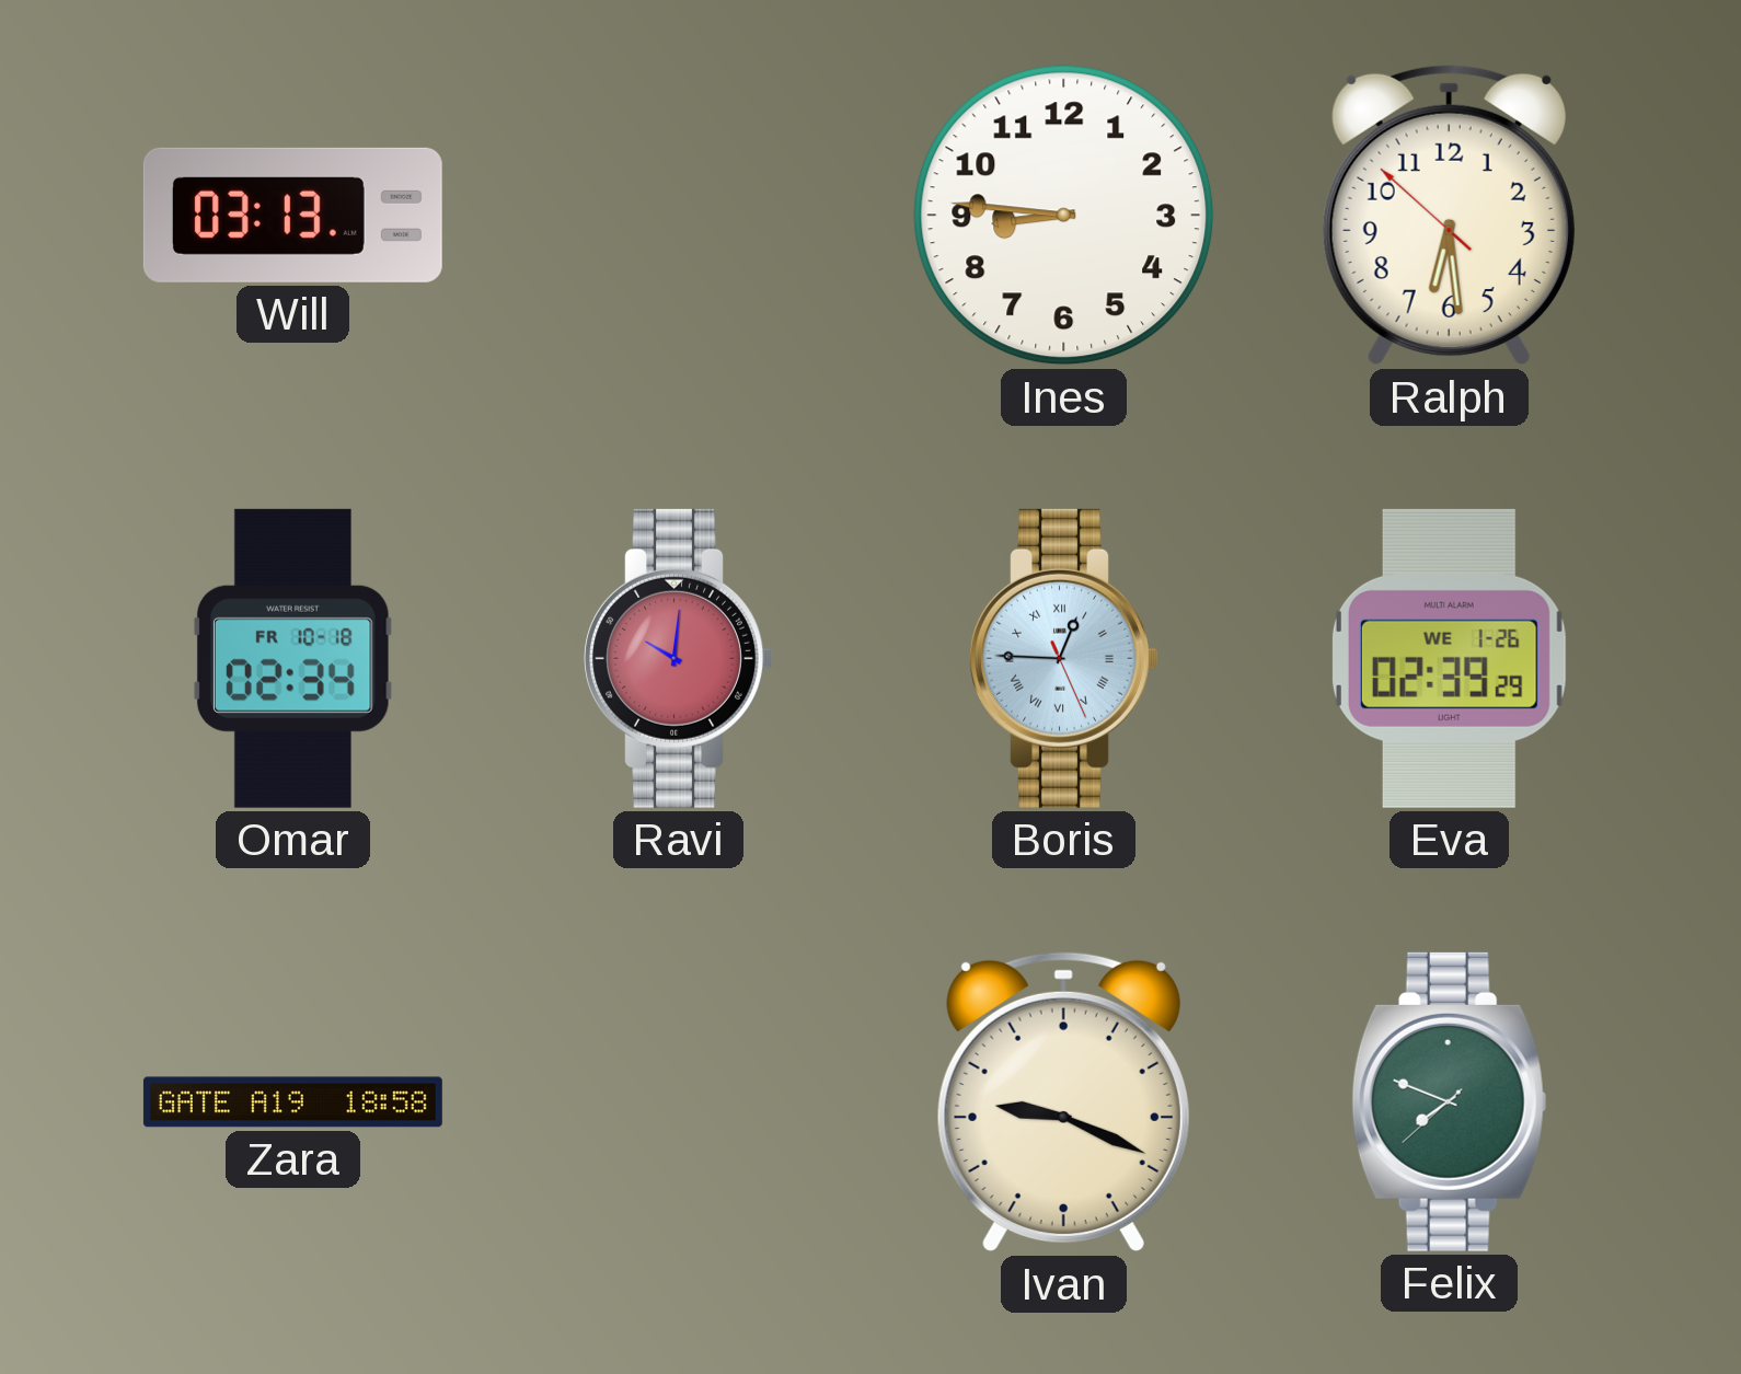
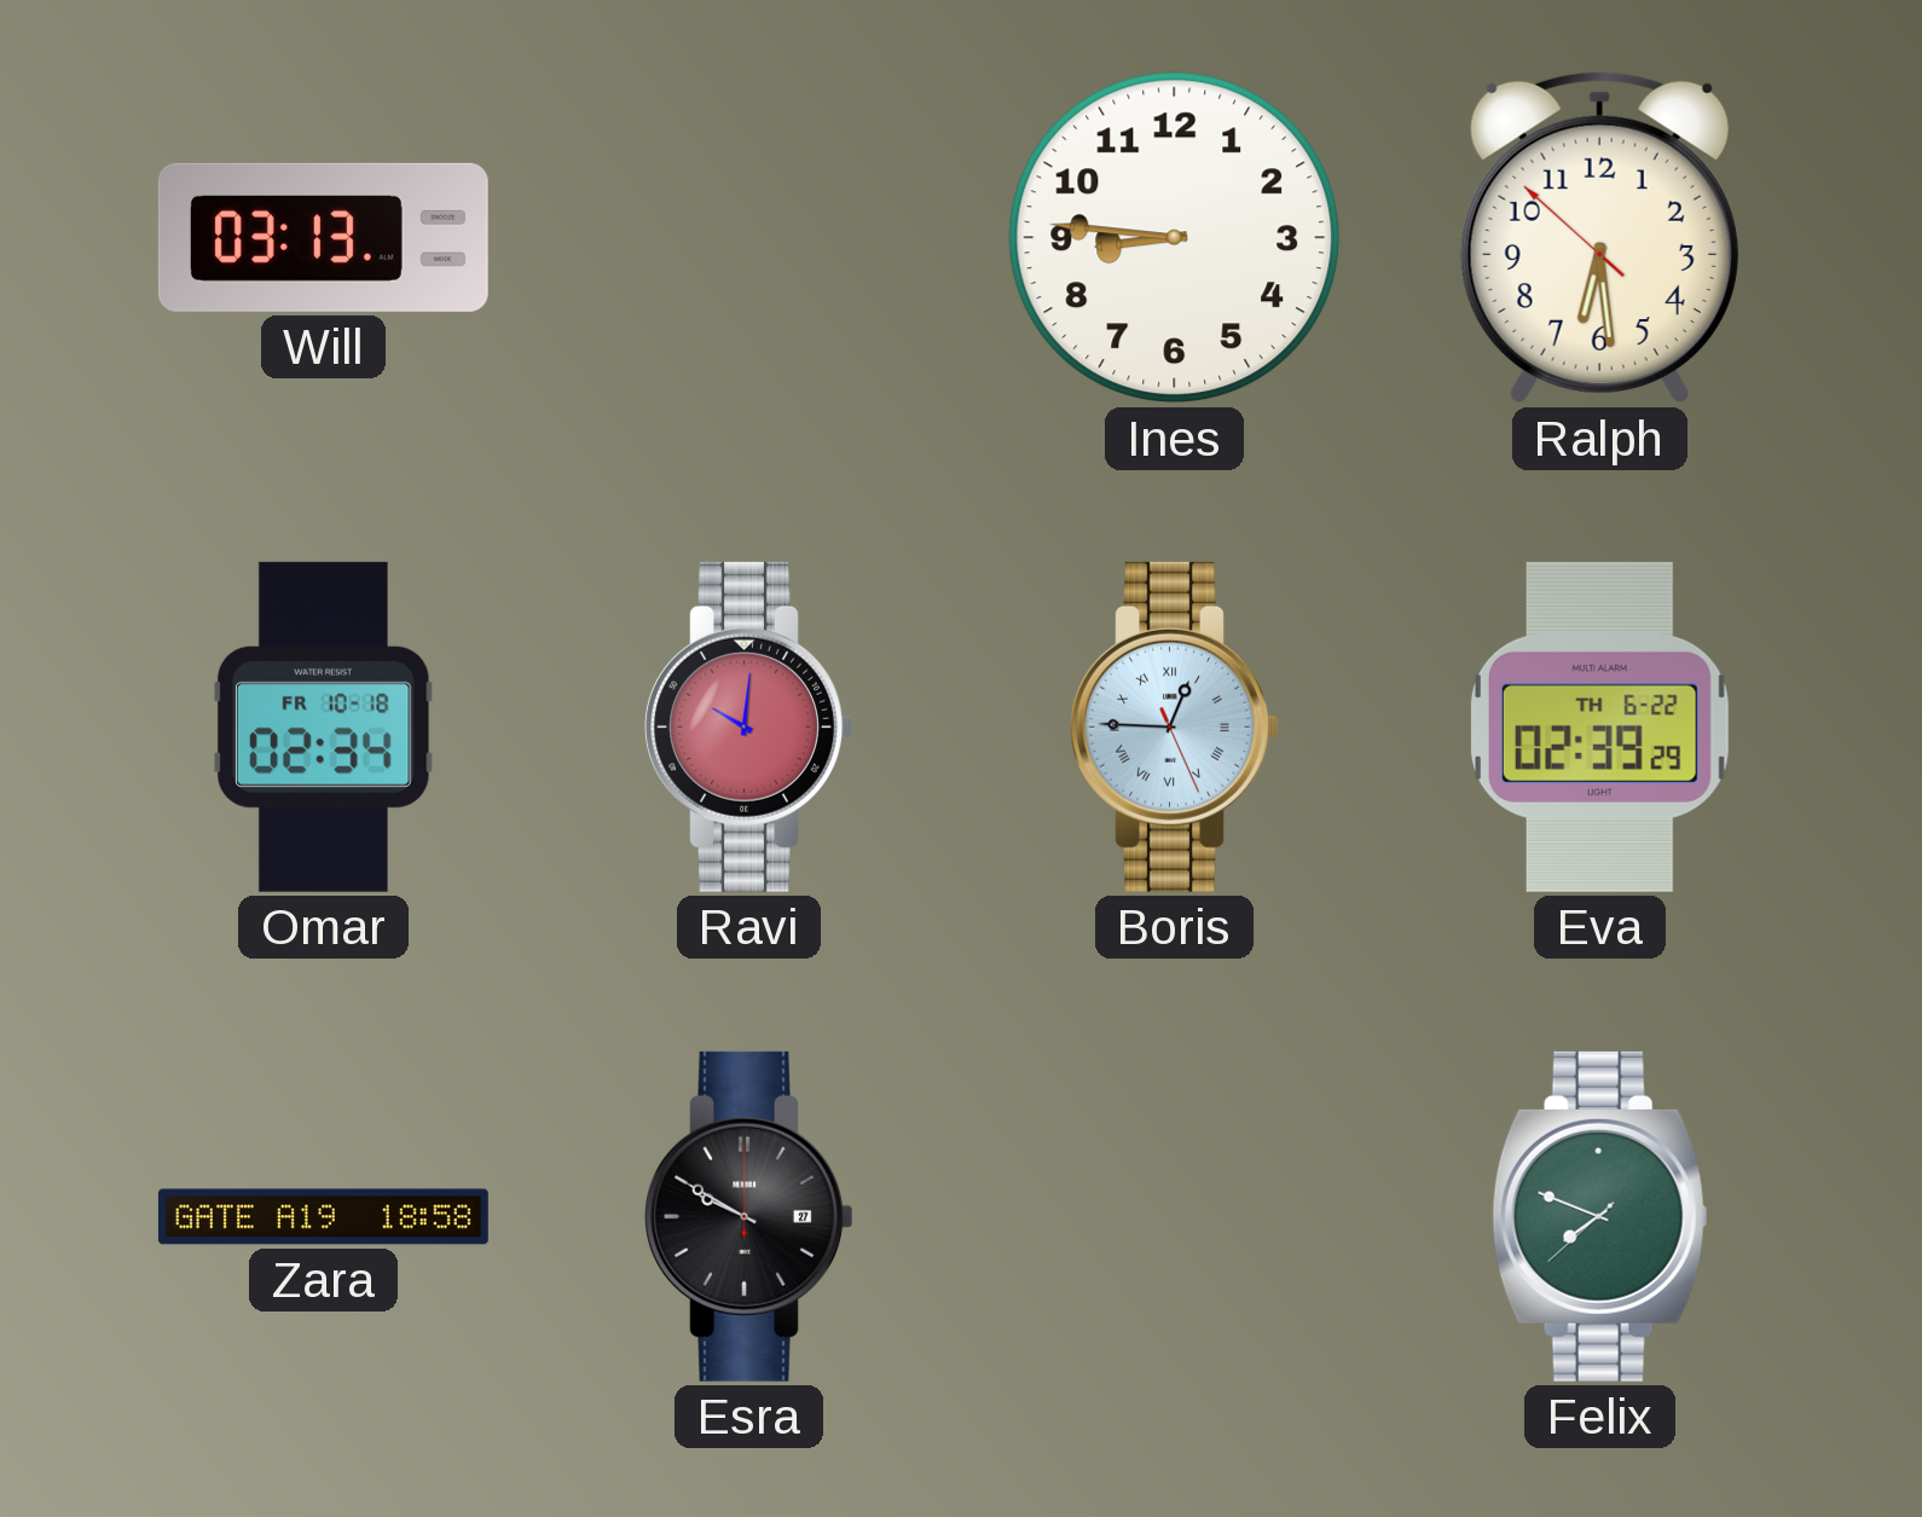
Eva date: WE 1-26 -> TH 6-22 (1599, 726)
Esra: none -> 9:50 (749, 1216)
Ivan: 9:19 -> none (1063, 1102)
